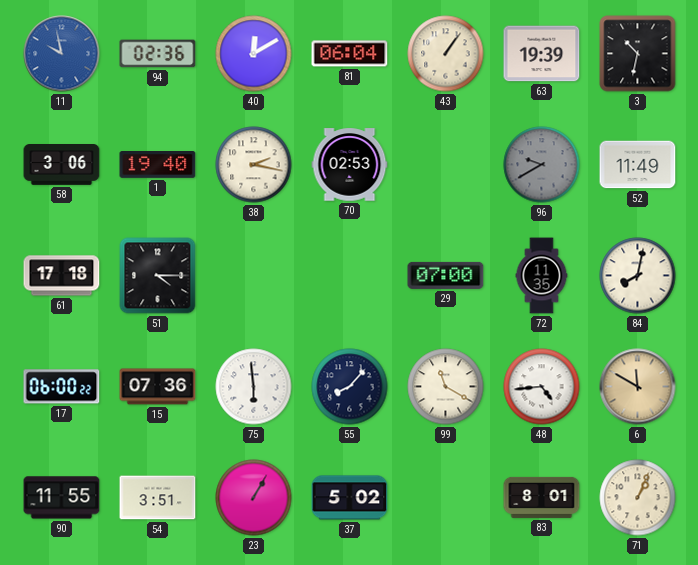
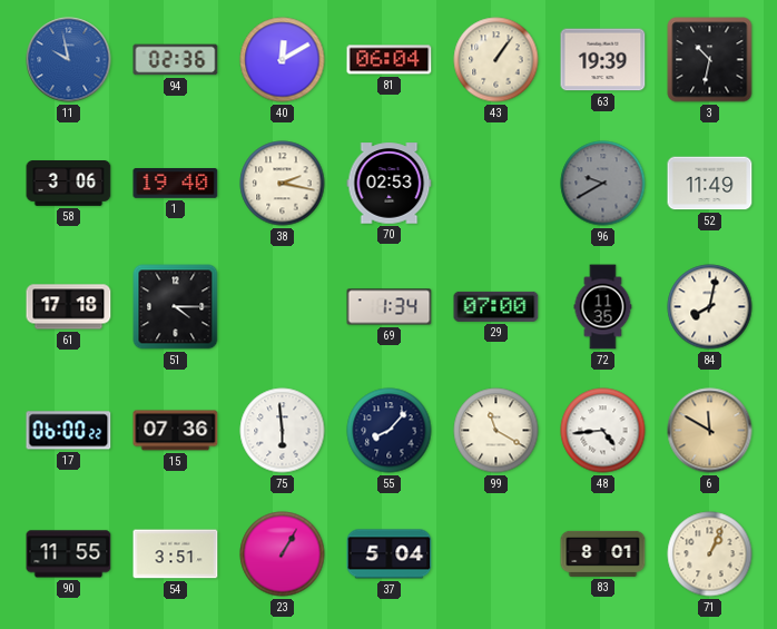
69: none -> 1:34 (390, 307)
37: 5:02 -> 5:04 (390, 554)
